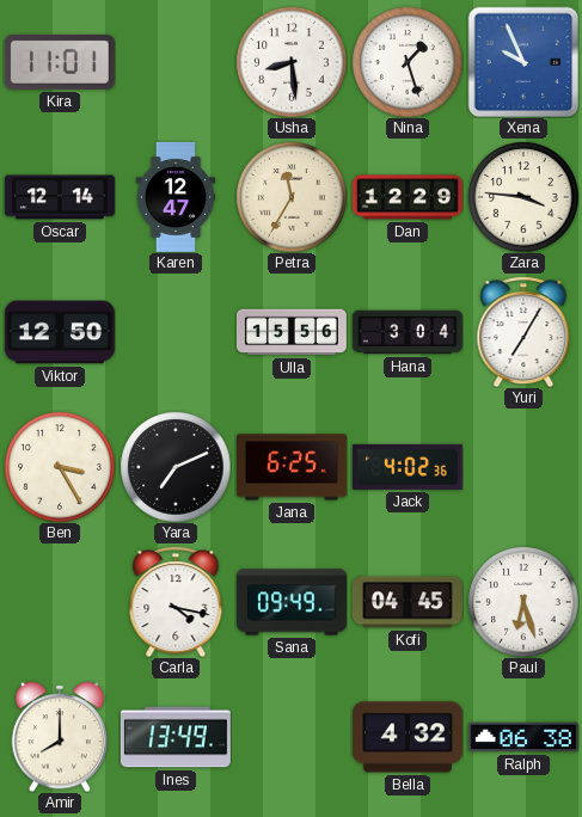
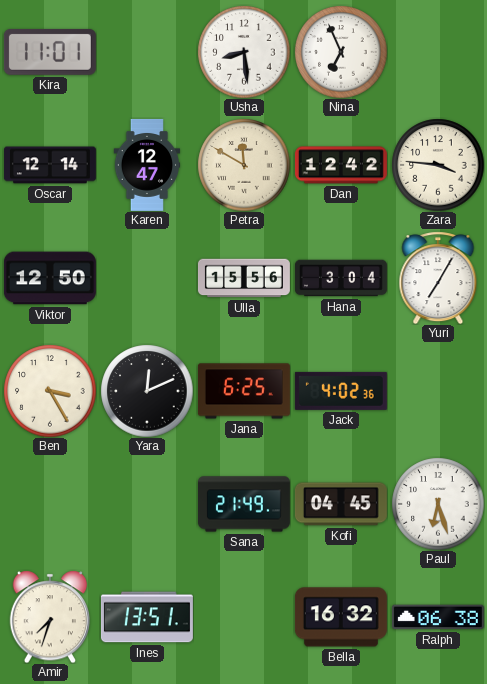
Nina: 1:27 -> 6:56 (341, 52)
Xena: 9:56 -> none (523, 62)
Petra: 11:35 -> 11:50 (244, 165)
Dan: 12:29 -> 12:42 (341, 165)
Yara: 7:11 -> 12:11 (147, 391)
Carla: 4:17 -> none (176, 602)
Sana: 09:49 -> 21:49 (244, 504)
Amir: 8:00 -> 7:33 (49, 617)
Ines: 13:49 -> 13:51 (147, 617)
Bella: 4:32 -> 16:32 (341, 617)
